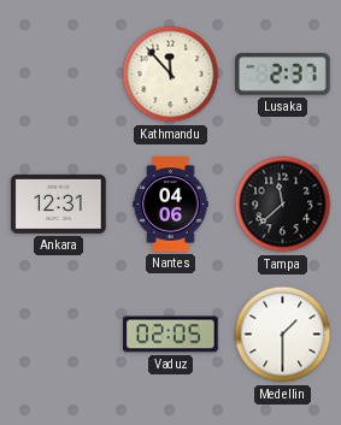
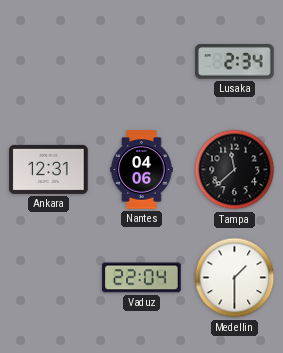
Kathmandu: 11:53 -> none (171, 75)
Lusaka: 2:37 -> 2:34 (235, 62)
Vaduz: 02:05 -> 22:04 (142, 278)
